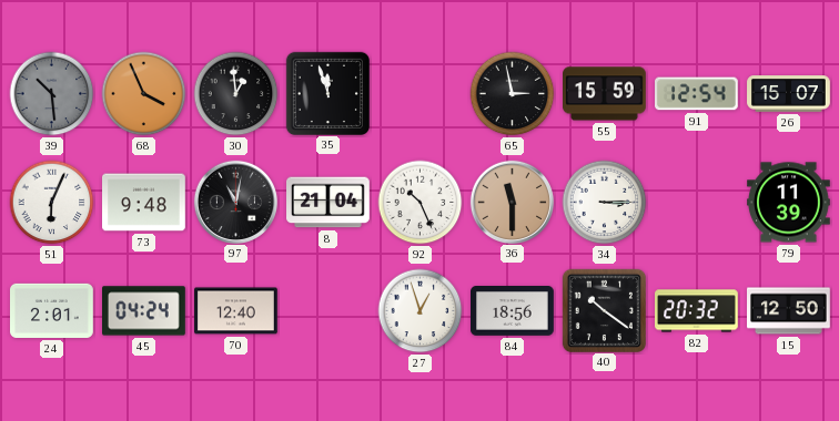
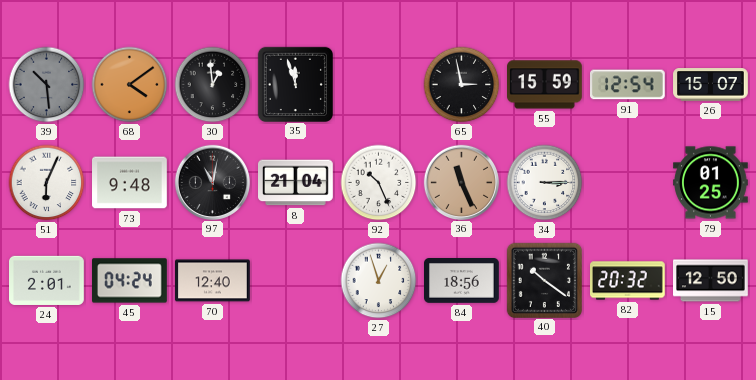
68: 3:56 -> 4:09 (130, 85)
36: 11:30 -> 11:26 (461, 182)
79: 11:39 -> 01:25 (711, 183)
